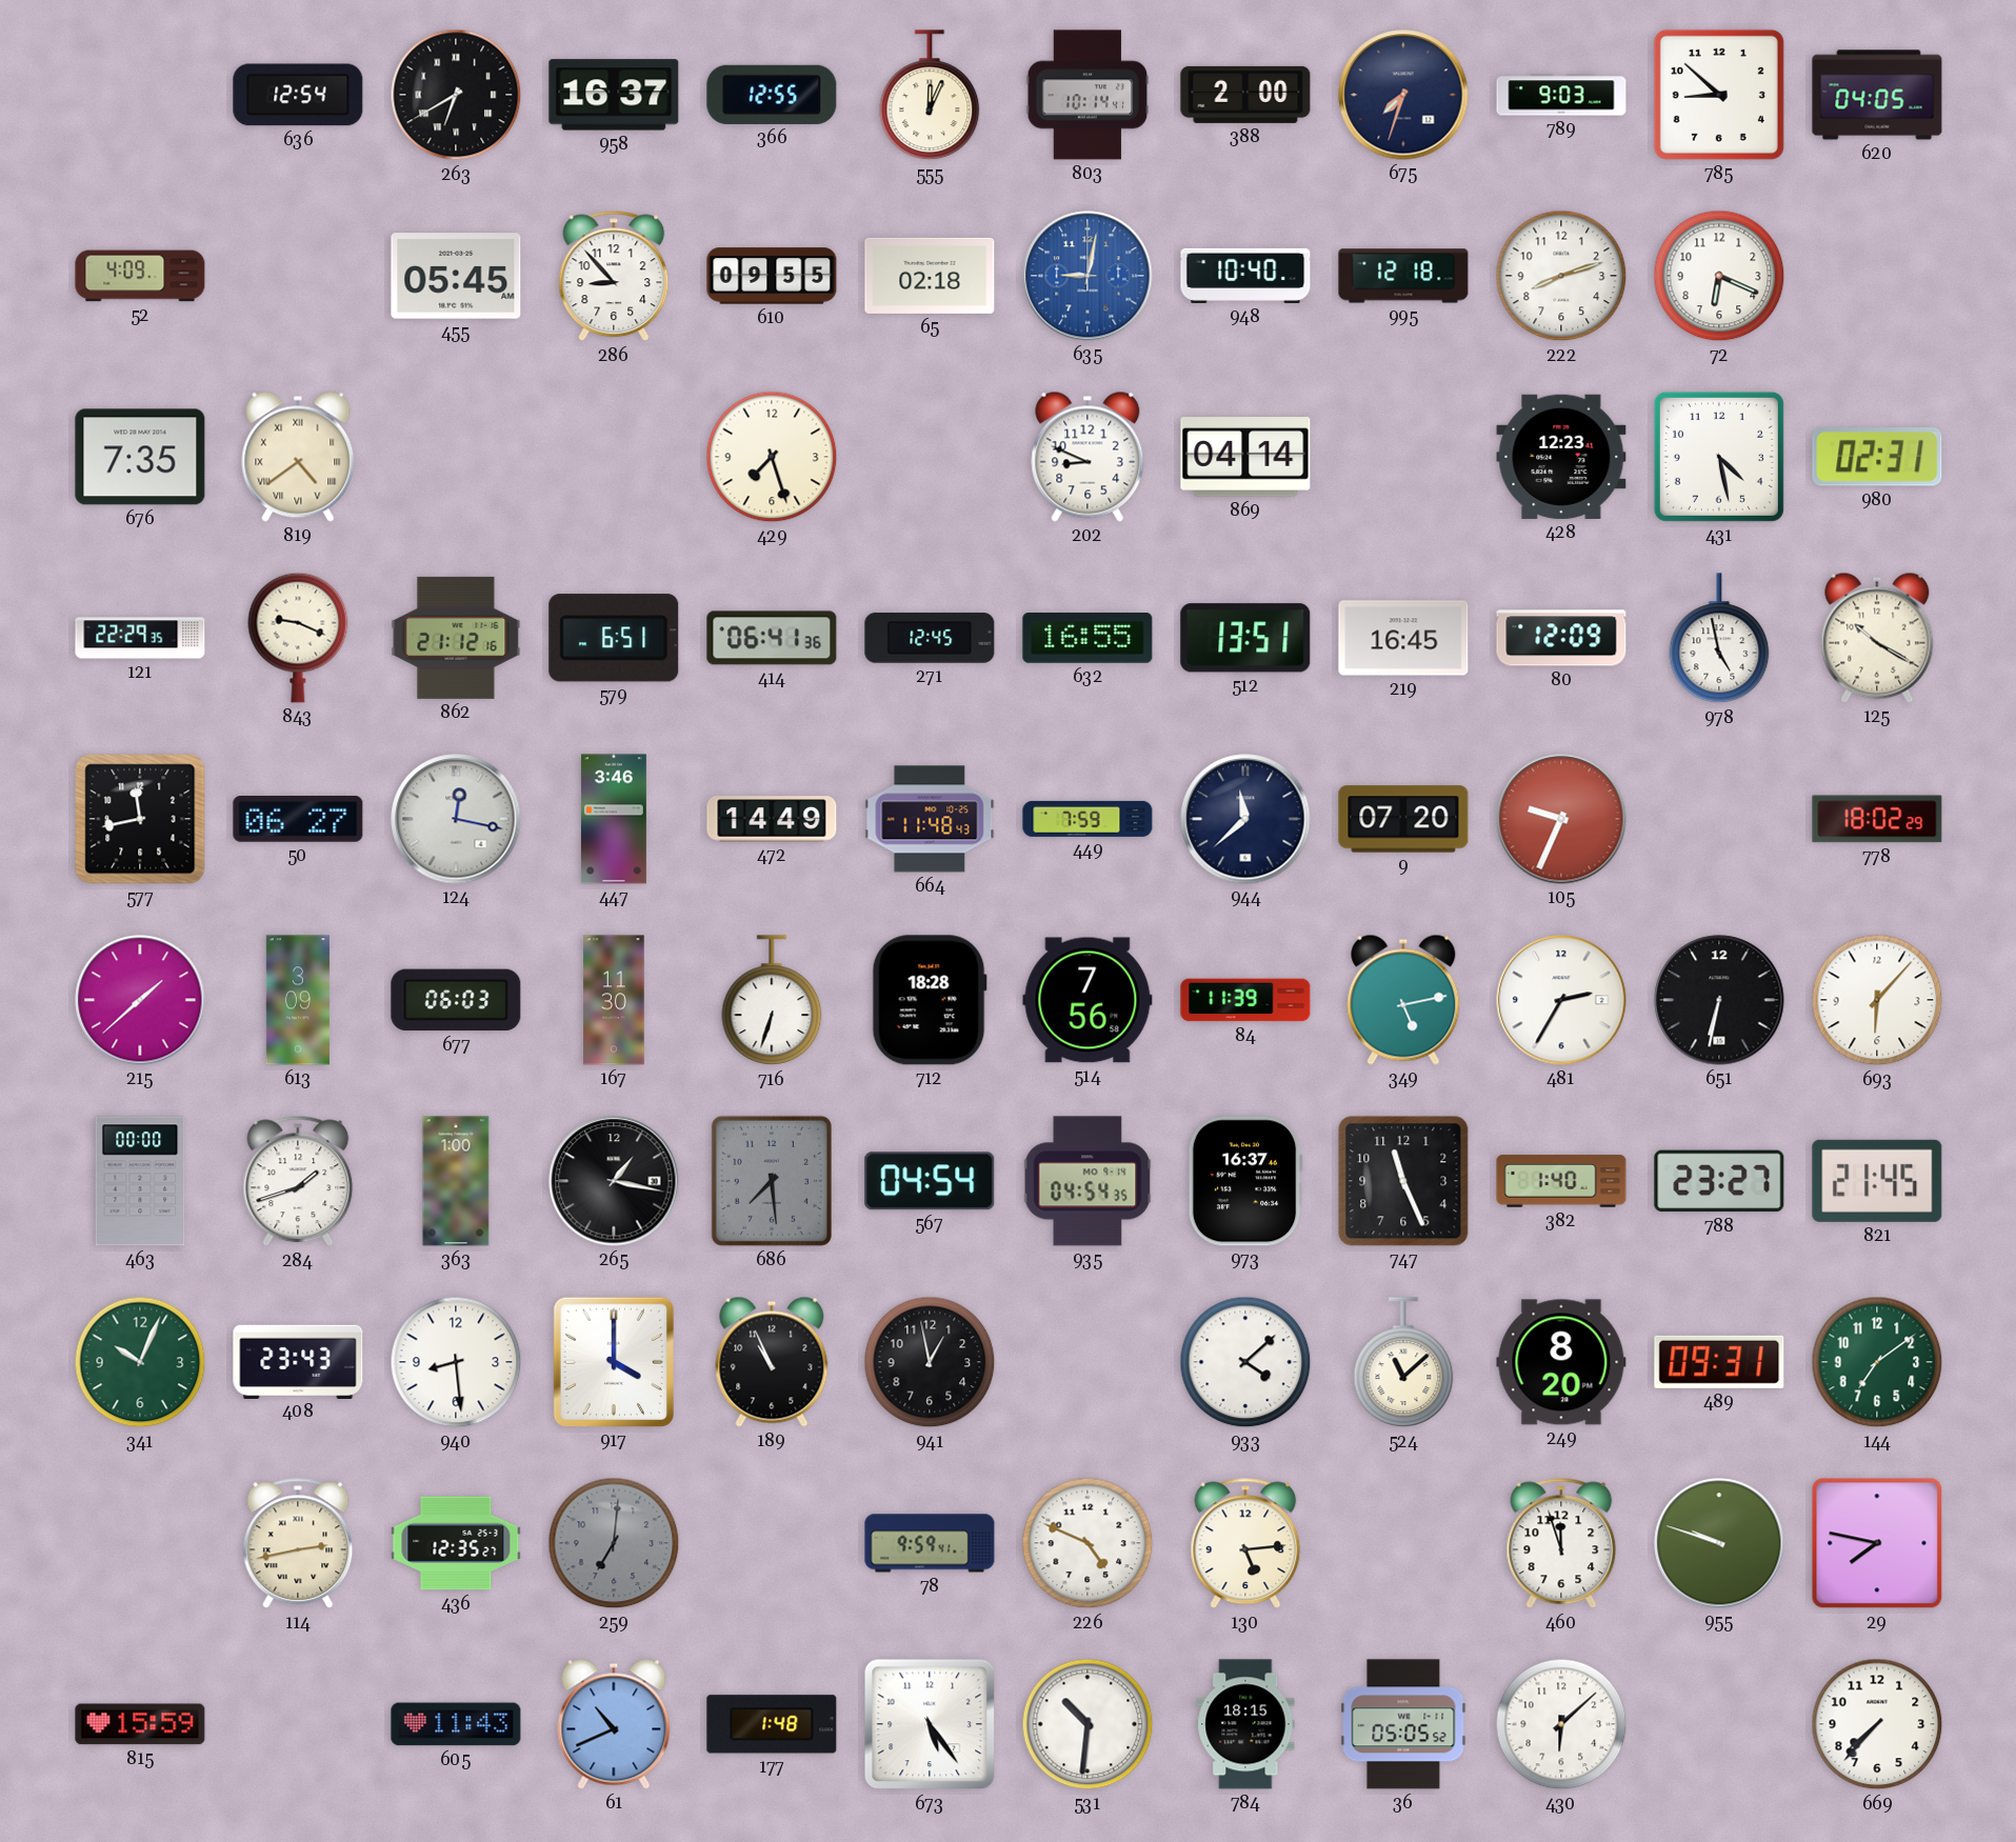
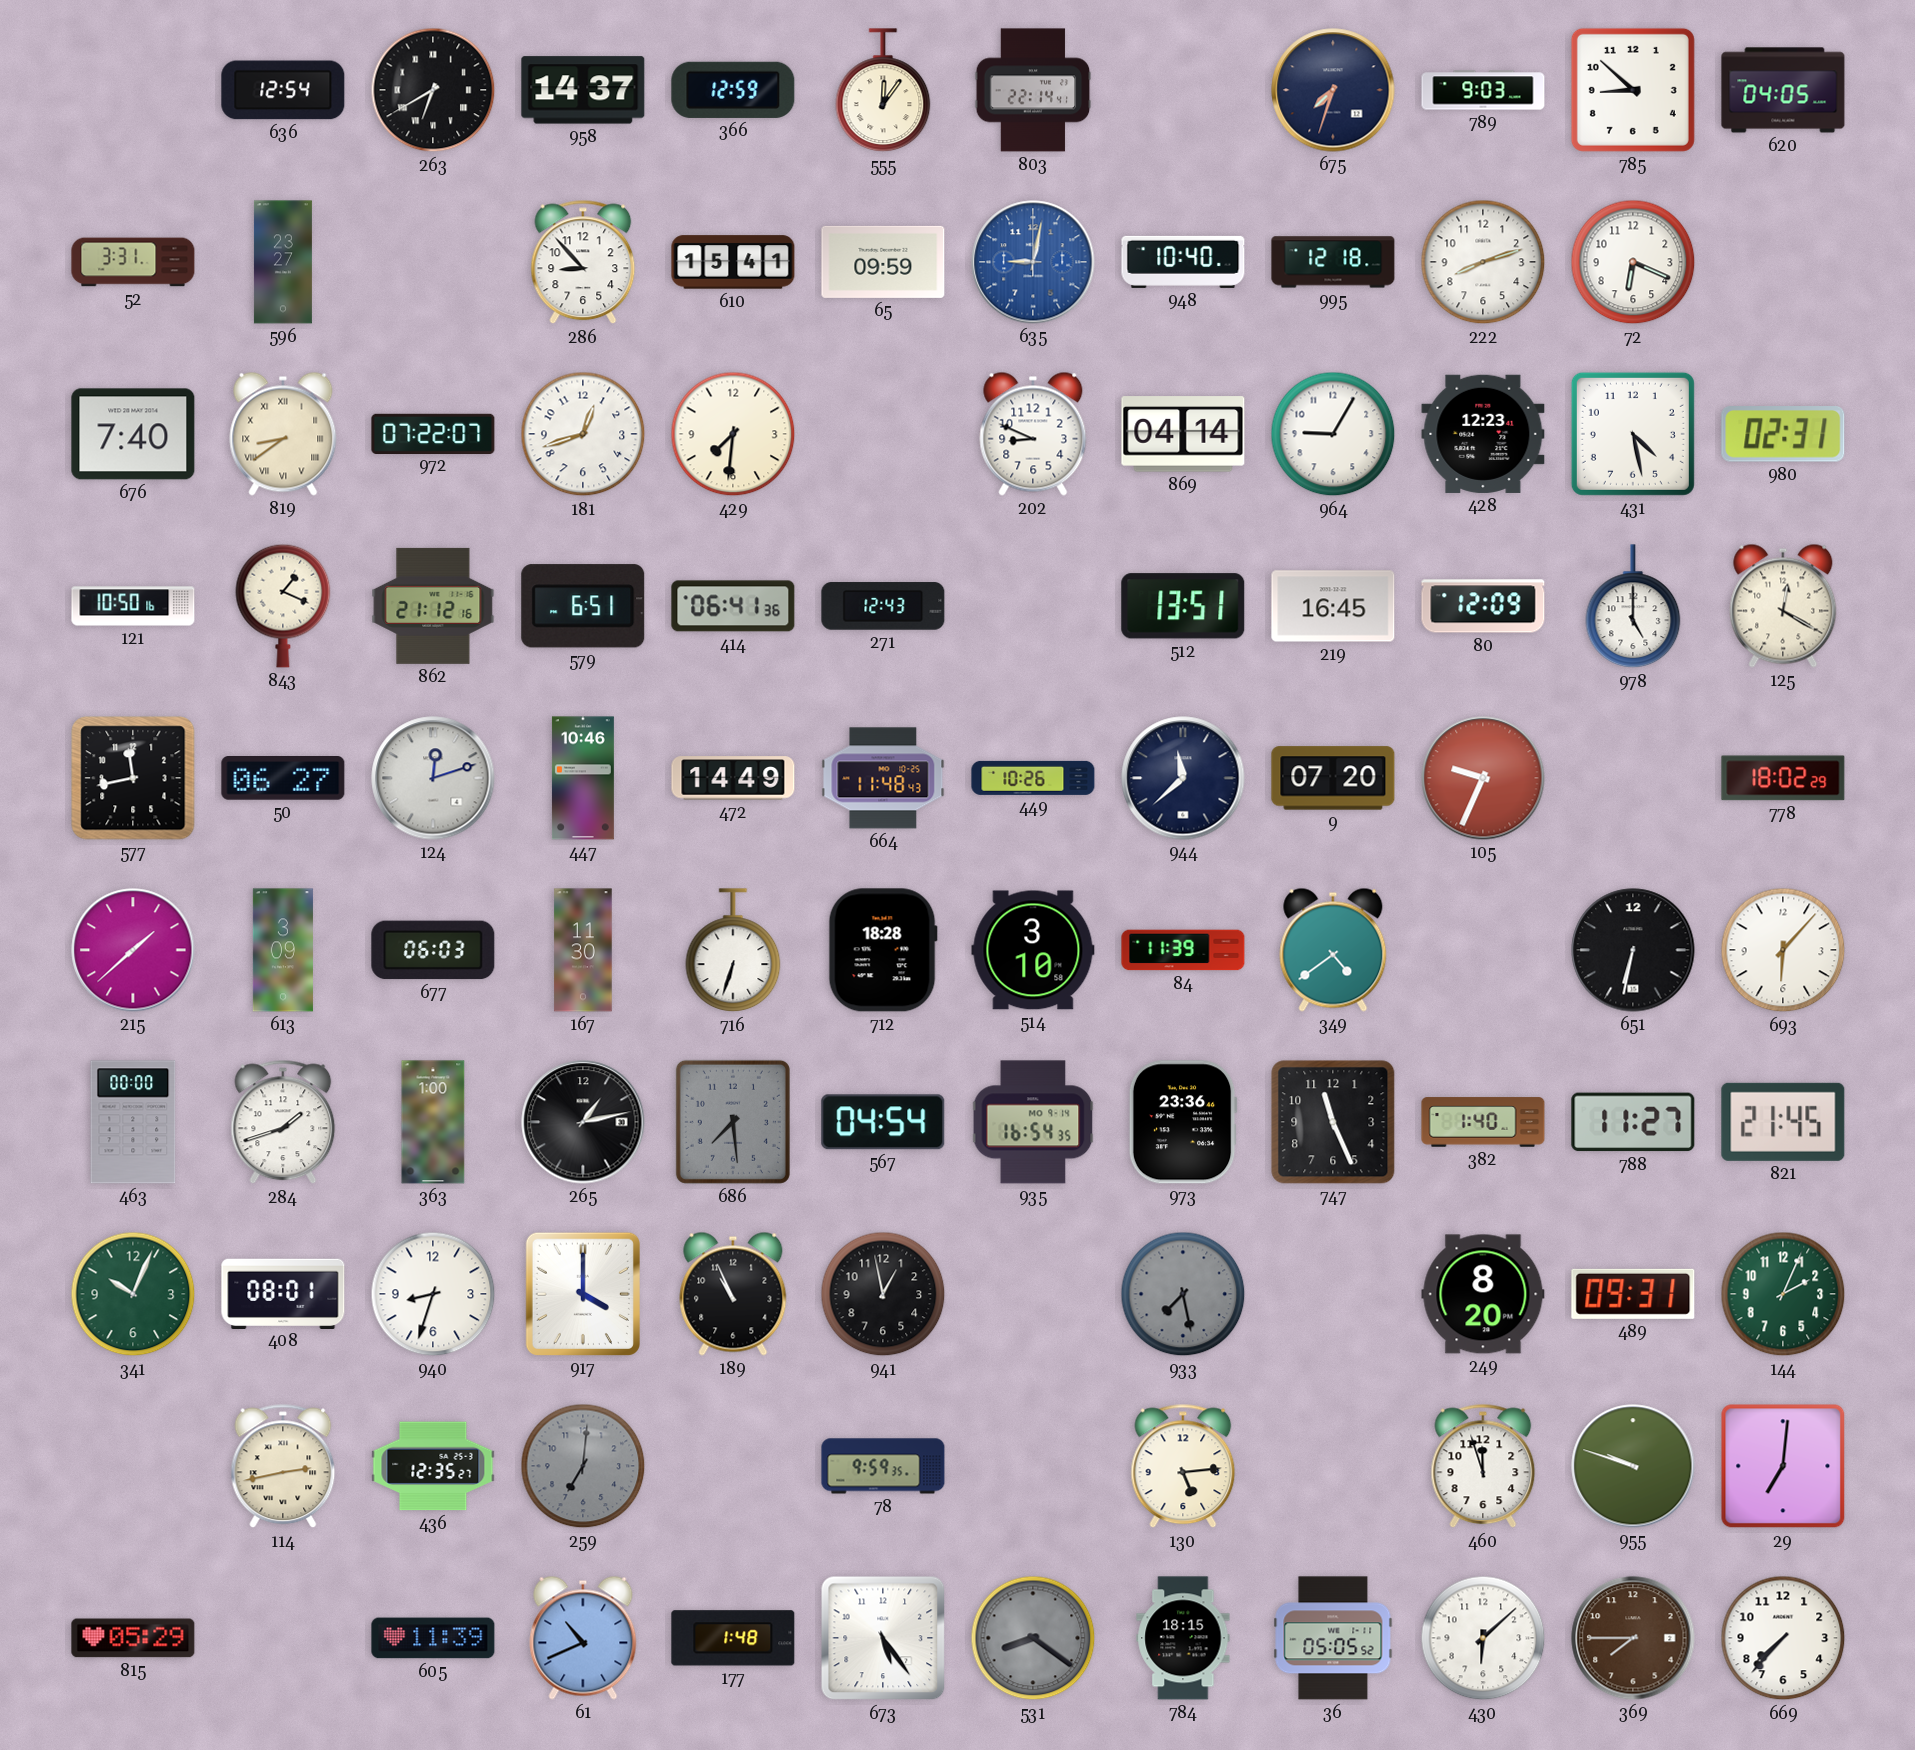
958: 16:37 -> 14:37 (583, 90)
366: 12:55 -> 12:59 (733, 90)
555: 12:04 -> 12:06 (883, 91)
803: 10:14 -> 22:14 (1033, 90)
388: 2:00 -> none (1245, 95)
52: 4:09 -> 3:31 (133, 262)
596: none -> 23:27 (283, 262)
455: 05:45 -> none (456, 276)
610: 09:55 -> 15:41 (733, 262)
65: 02:18 -> 09:59 (883, 262)
676: 7:35 -> 7:40 (133, 434)
819: 4:39 -> 8:39 (283, 434)
972: none -> 07:22 (433, 433)
181: none -> 12:42 (583, 434)
429: 7:27 -> 7:31 (733, 434)
964: none -> 9:05 (1333, 434)
121: 22:29 -> 10:50 (133, 606)
843: 9:19 -> 1:19 (283, 606)
271: 12:45 -> 12:43 (883, 606)
632: 16:55 -> none (1087, 639)
978: 4:58 -> 5:00 (1633, 607)
125: 10:20 -> 12:20 (1783, 606)
124: 12:17 -> 12:12 (433, 778)
447: 3:46 -> 10:46 (583, 778)
449: 7:59 -> 10:26 (1033, 778)
514: 7:56 -> 3:10 (1033, 950)
349: 5:13 -> 4:39 (1333, 950)
481: 2:35 -> none (1561, 1000)
265: 1:17 -> 1:13 (583, 1122)
935: 04:54 -> 16:54 (1033, 1122)
973: 16:37 -> 23:36 (1183, 1122)
788: 23:27 -> 11:27 (1633, 1122)
408: 23:43 -> 08:01 (283, 1293)
940: 8:29 -> 8:33 (433, 1294)
933: 4:08 -> 7:28 (1183, 1294)
933 dial: white -> grey (1183, 1294)
524: 11:08 -> none (1403, 1363)
144: 7:09 -> 2:04 (1783, 1294)
78: 9:59:41 -> 9:59:35 (883, 1466)
226: 4:49 -> none (1087, 1543)
29: 7:47 -> 7:01 (1783, 1466)
815: 15:59 -> 05:29 (133, 1638)
605: 11:43 -> 11:39 (433, 1638)
531: 10:31 -> 8:21 (1033, 1638)
531 dial: white -> grey (1033, 1638)
369: none -> 7:45 (1633, 1638)
